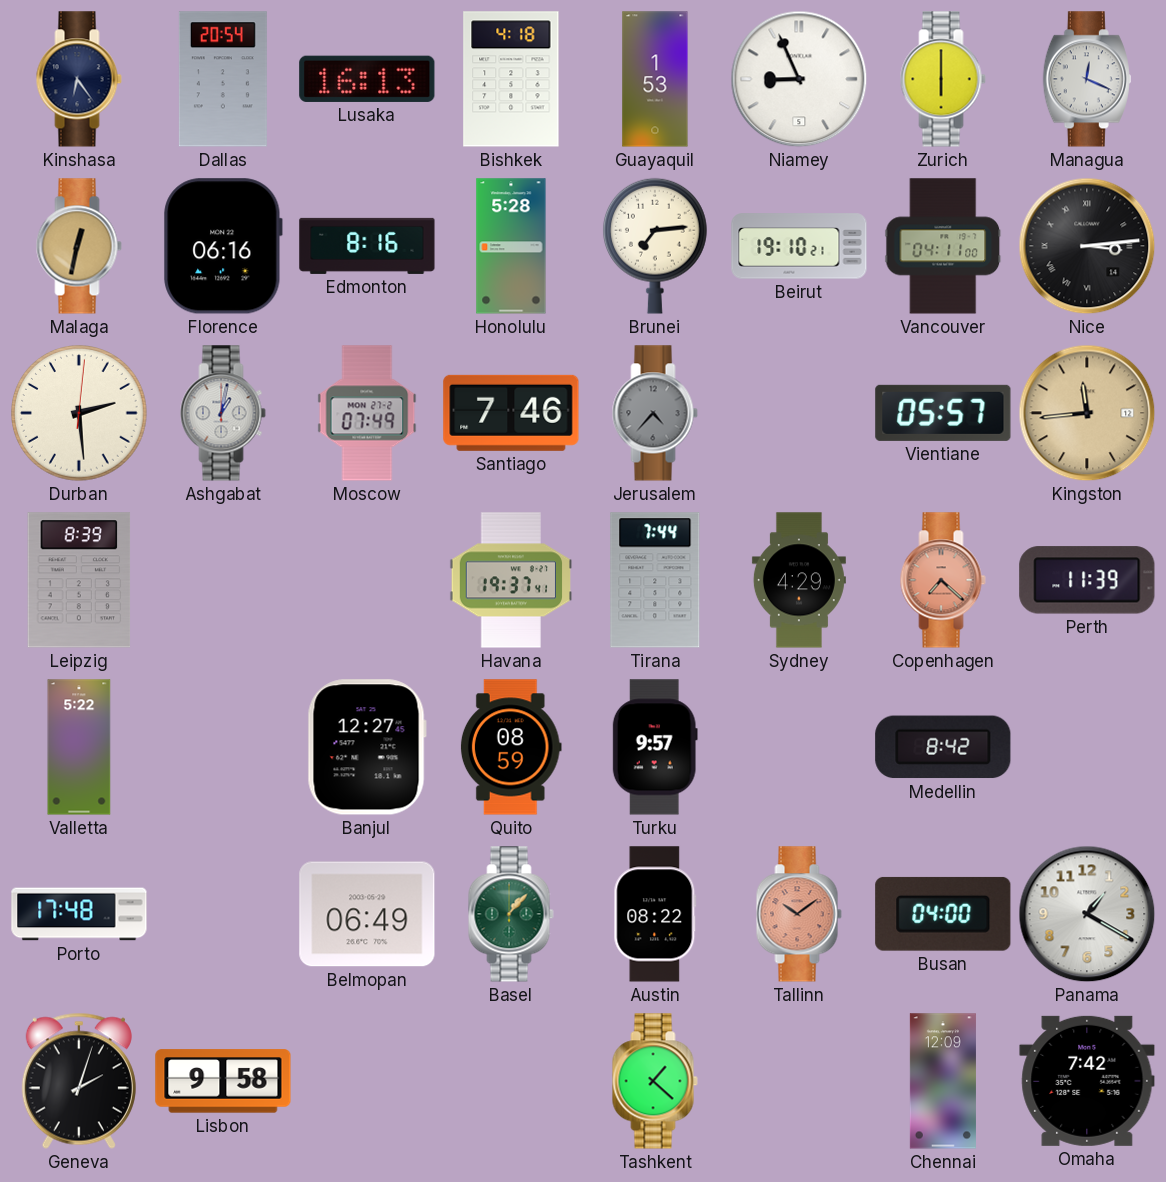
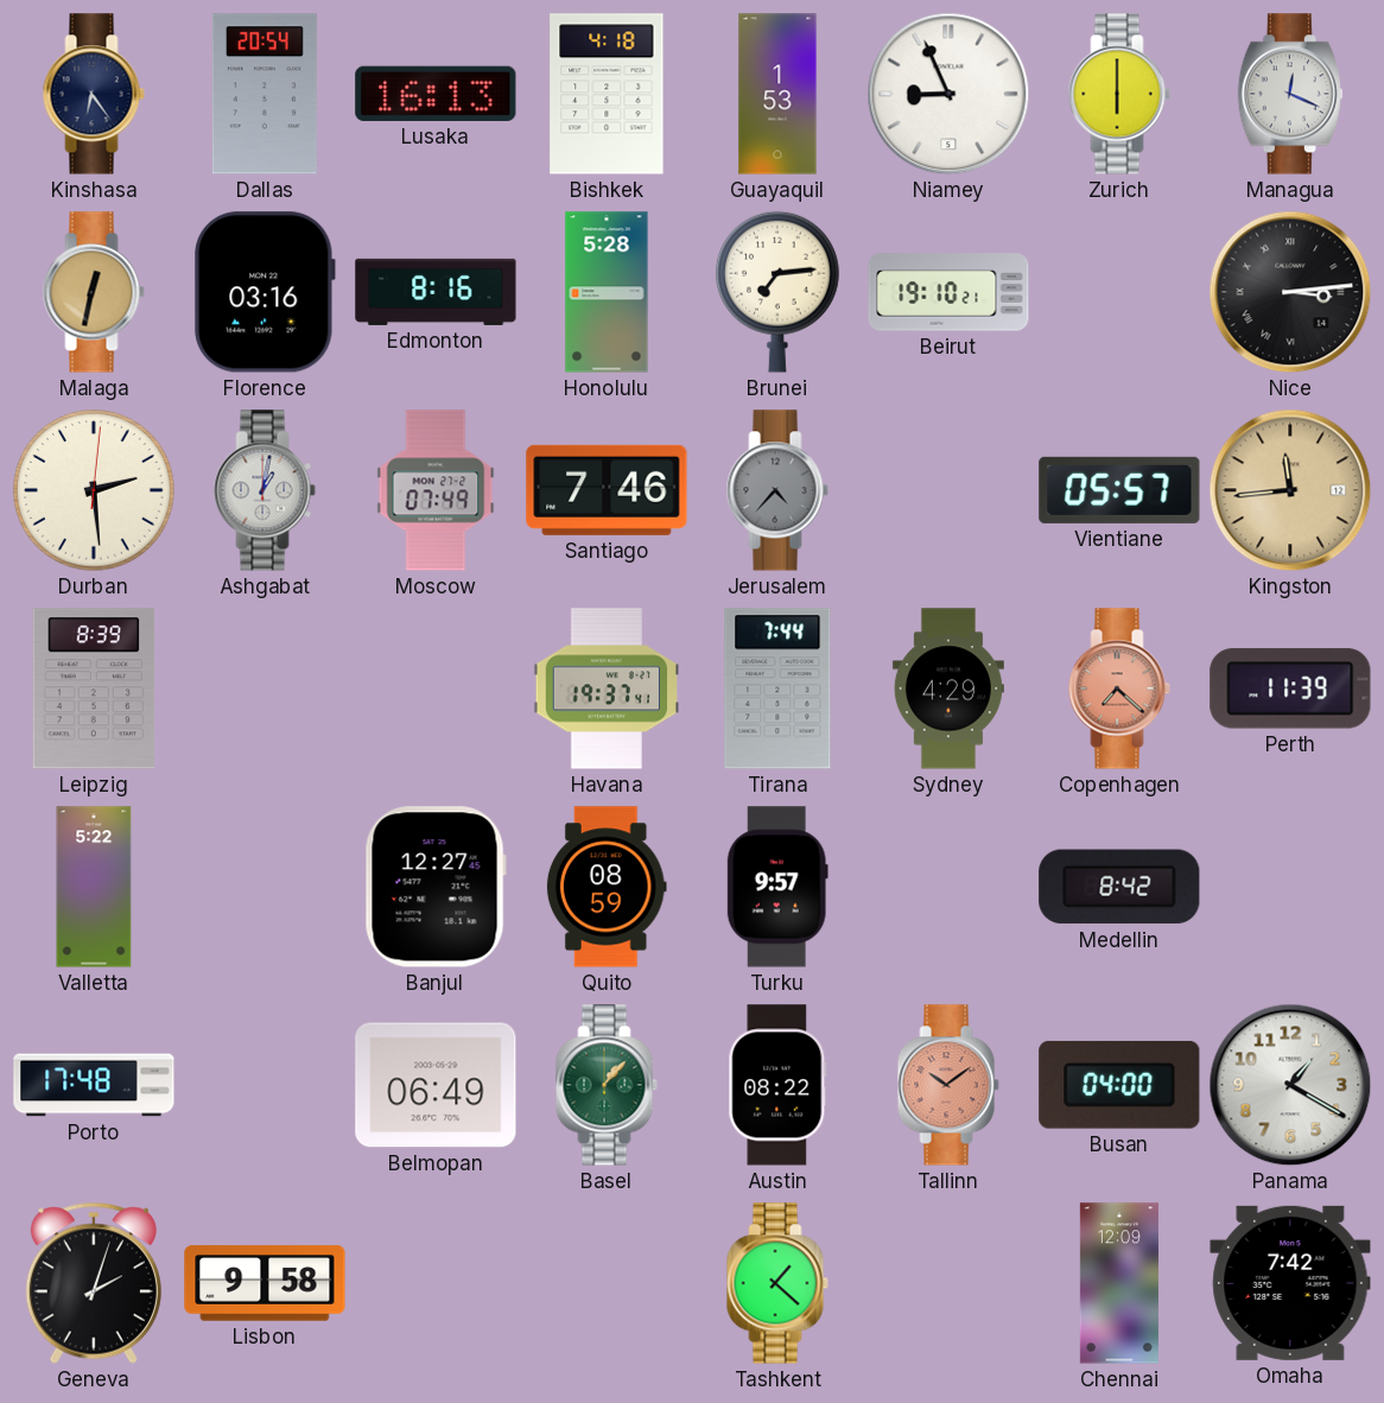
Florence: 06:16 -> 03:16 (265, 292)
Vancouver: 04:11 -> none (943, 246)
